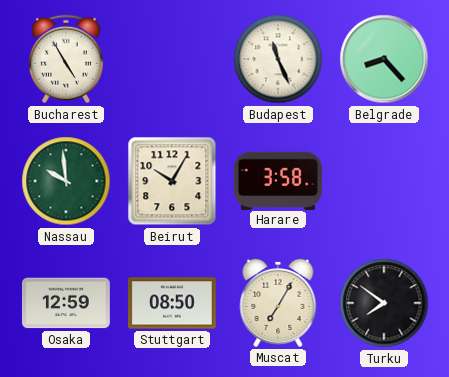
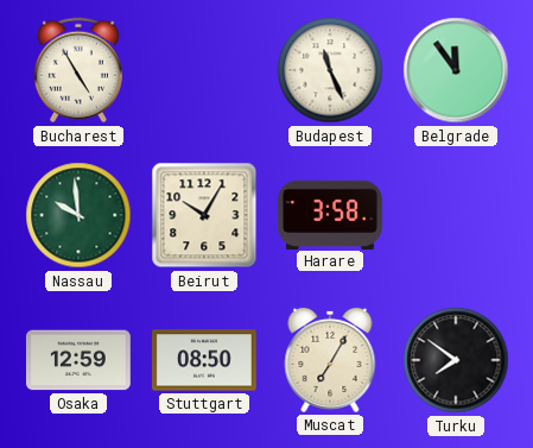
Belgrade: 8:23 -> 11:54 (456, 70)
